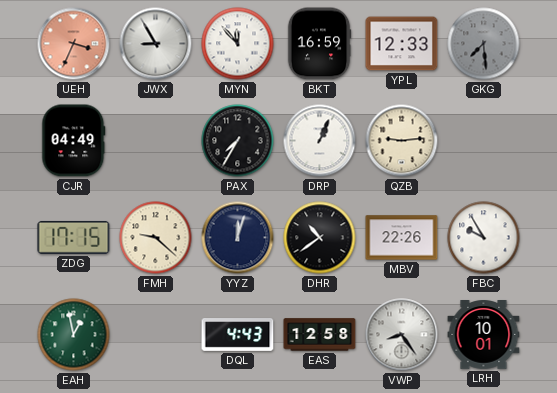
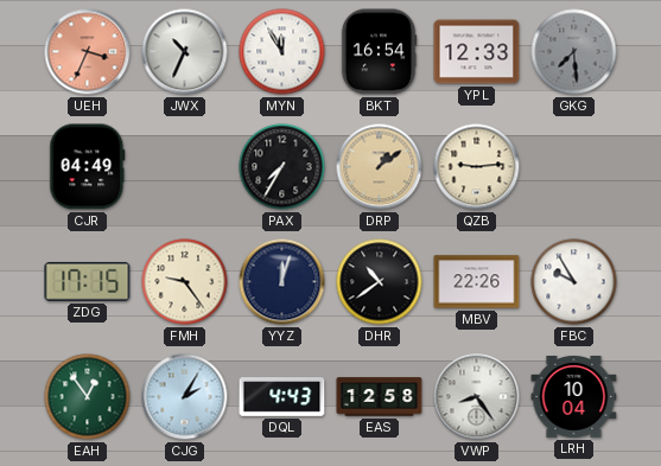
JWX: 8:55 -> 10:34 (185, 52)
MYN: 11:53 -> 11:55 (282, 52)
BKT: 16:59 -> 16:54 (379, 52)
DRP: 1:04 -> 1:09 (380, 167)
DRP dial: white -> champagne (380, 167)
FMH: 9:22 -> 9:24 (185, 282)
EAH: 12:58 -> 12:54 (88, 397)
CJG: none -> 2:05 (185, 397)
LRH: 10:01 -> 10:04 (574, 397)
